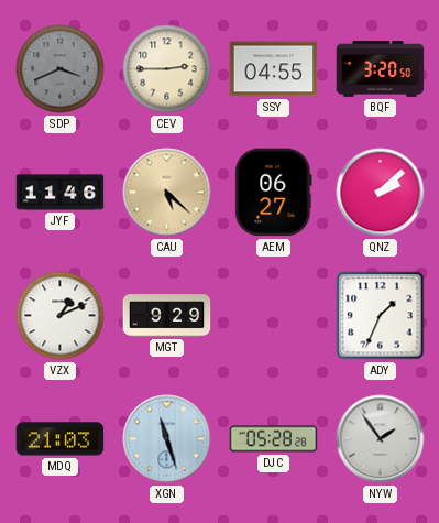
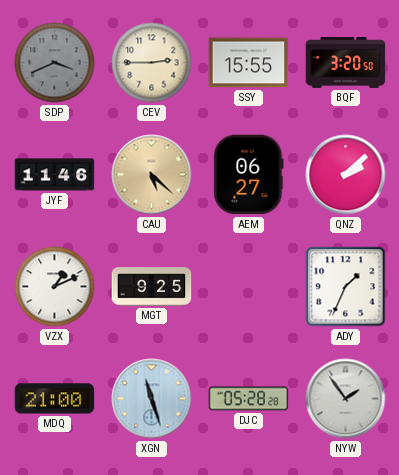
SSY: 04:55 -> 15:55 (249, 63)
MGT: 9:29 -> 9:25 (152, 287)
MDQ: 21:03 -> 21:00 (55, 399)
